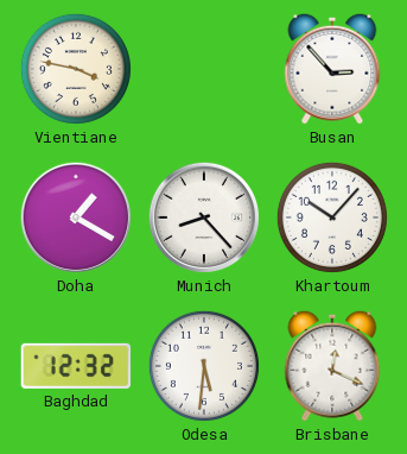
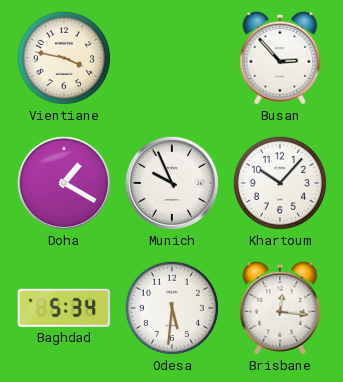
Munich: 8:23 -> 9:56 (172, 183)
Baghdad: 12:32 -> 5:34 (64, 308)
Brisbane: 12:19 -> 12:16 (280, 308)
